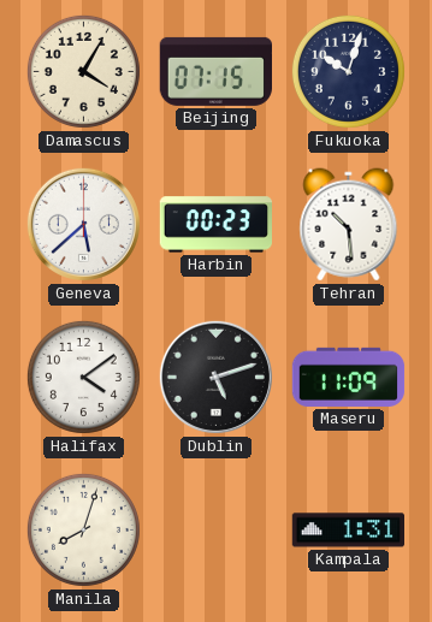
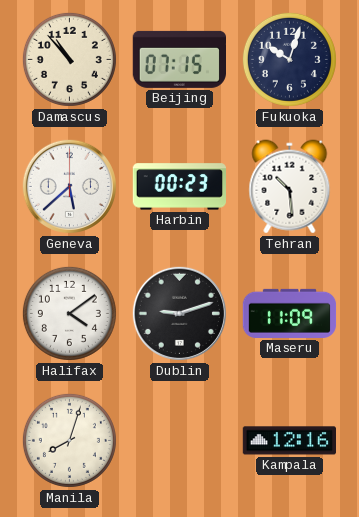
Damascus: 4:05 -> 10:53 (69, 59)
Dublin: 5:12 -> 9:12 (179, 313)
Kampala: 1:31 -> 12:16 (289, 441)
